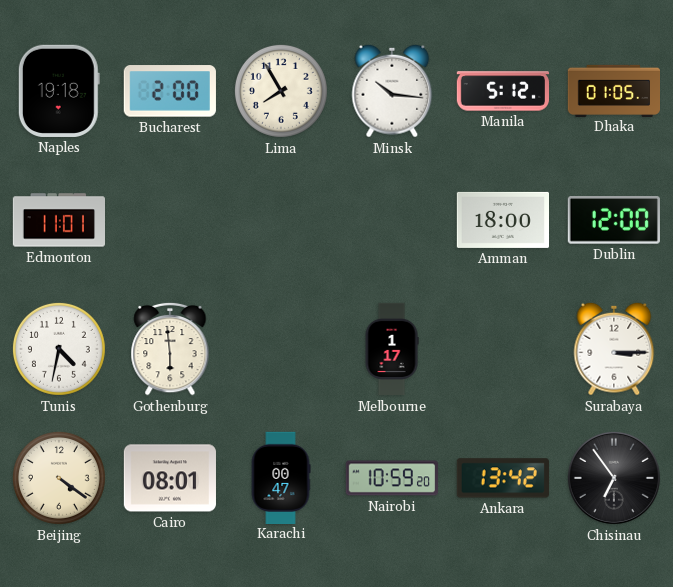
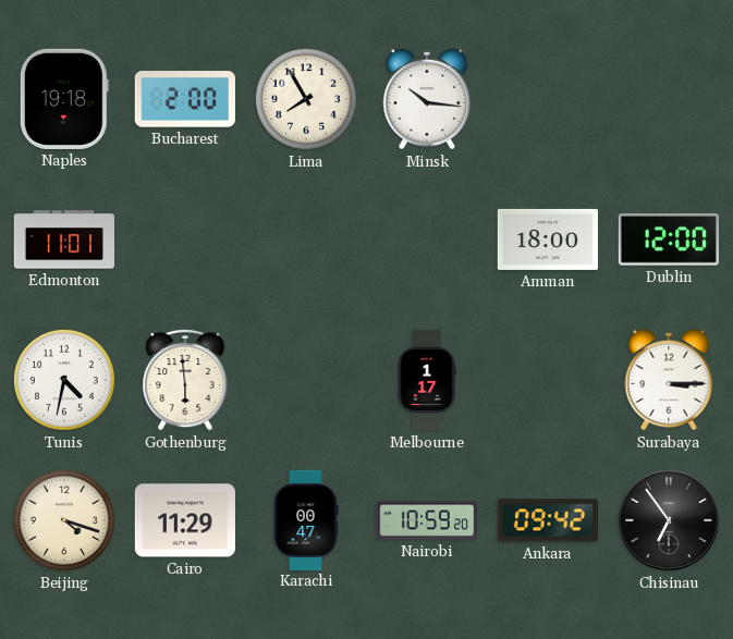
Manila: 5:12 -> none (502, 91)
Dhaka: 01:05 -> none (613, 90)
Beijing: 4:21 -> 4:18 (64, 520)
Cairo: 08:01 -> 11:29 (184, 520)
Ankara: 13:42 -> 09:42 (548, 520)
